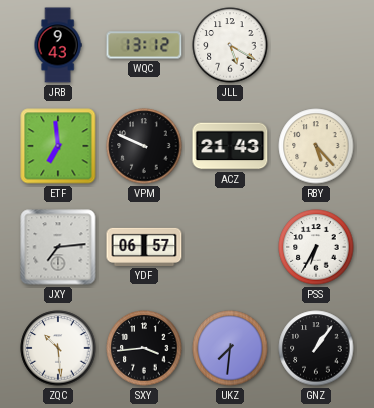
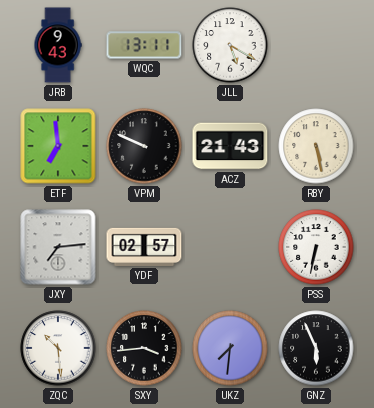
WQC: 13:12 -> 13:11 (144, 45)
RBY: 5:23 -> 5:28 (316, 146)
YDF: 06:57 -> 02:57 (144, 247)
PSS: 6:35 -> 6:32 (316, 247)
GNZ: 1:06 -> 5:56 (316, 348)
